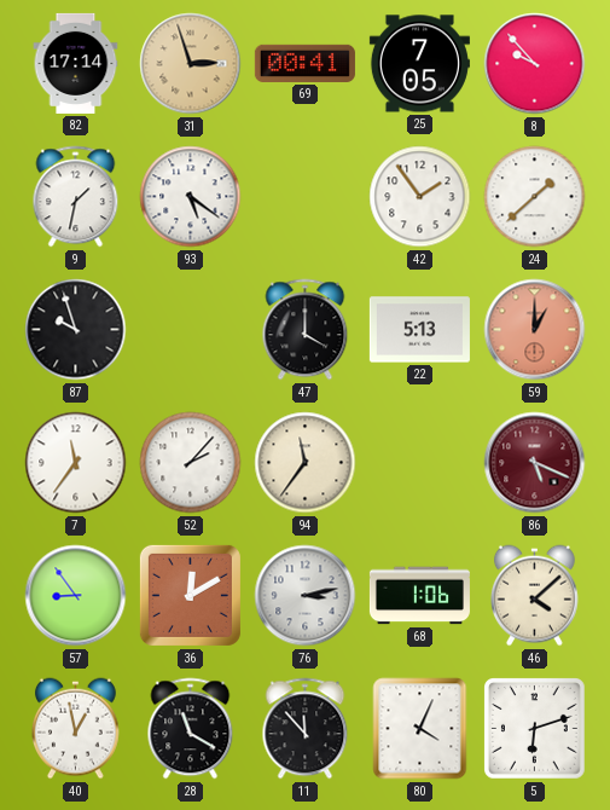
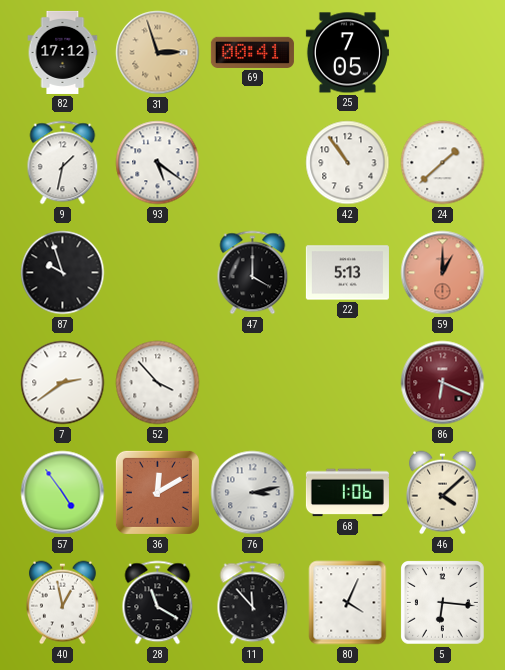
82: 17:14 -> 17:12 (63, 52)
8: 9:53 -> none (535, 64)
42: 1:54 -> 10:54 (348, 163)
7: 11:36 -> 2:39 (63, 383)
52: 2:07 -> 3:53 (158, 383)
94: 11:36 -> none (306, 463)
86: 5:19 -> 6:19 (443, 383)
57: 8:54 -> 4:54 (63, 493)
5: 6:12 -> 6:16 (443, 603)
